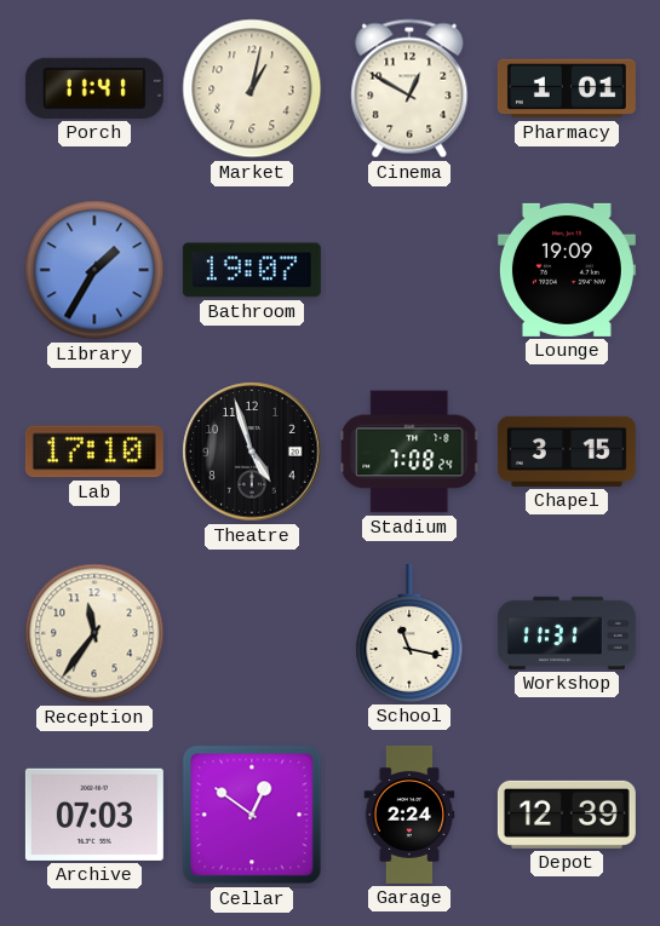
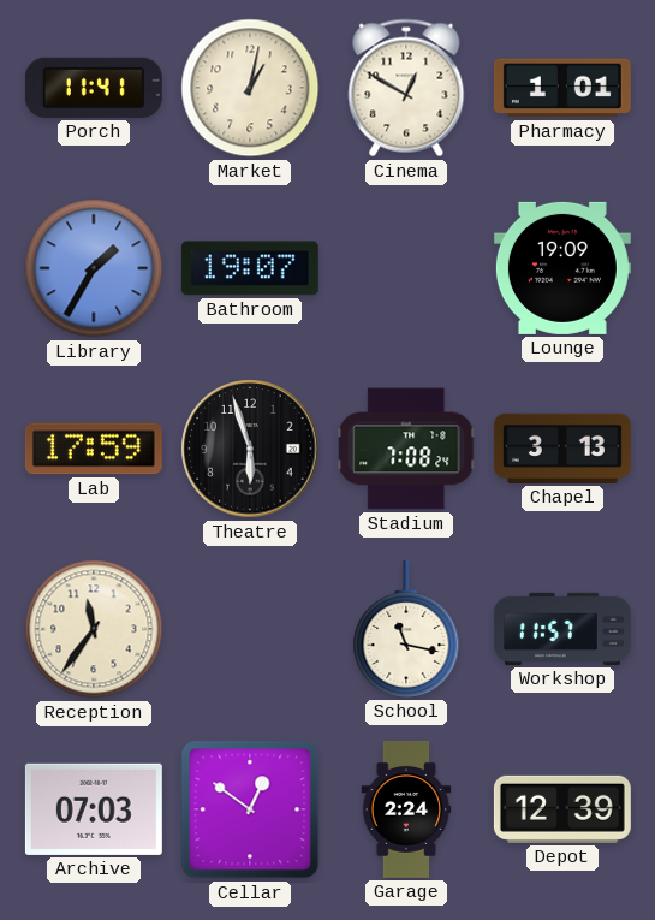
Lab: 17:10 -> 17:59 (94, 449)
Theatre: 4:57 -> 5:57 (250, 449)
Chapel: 3:15 -> 3:13 (562, 449)
Workshop: 11:31 -> 11:57 (562, 629)
